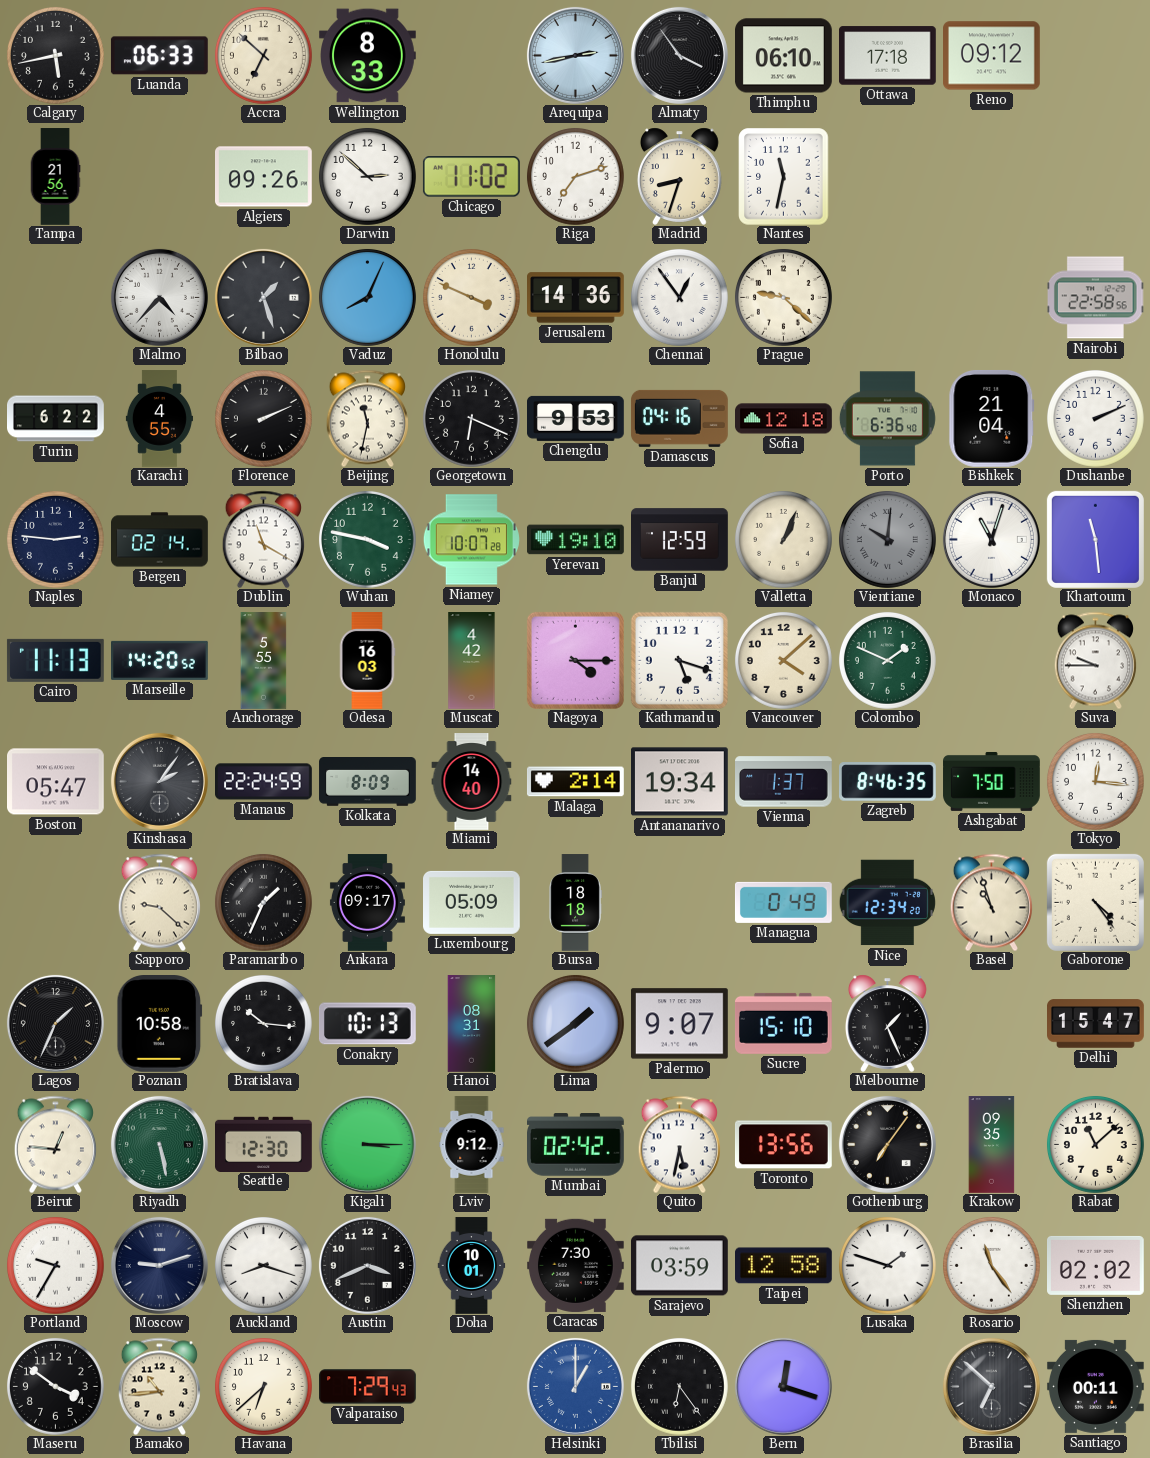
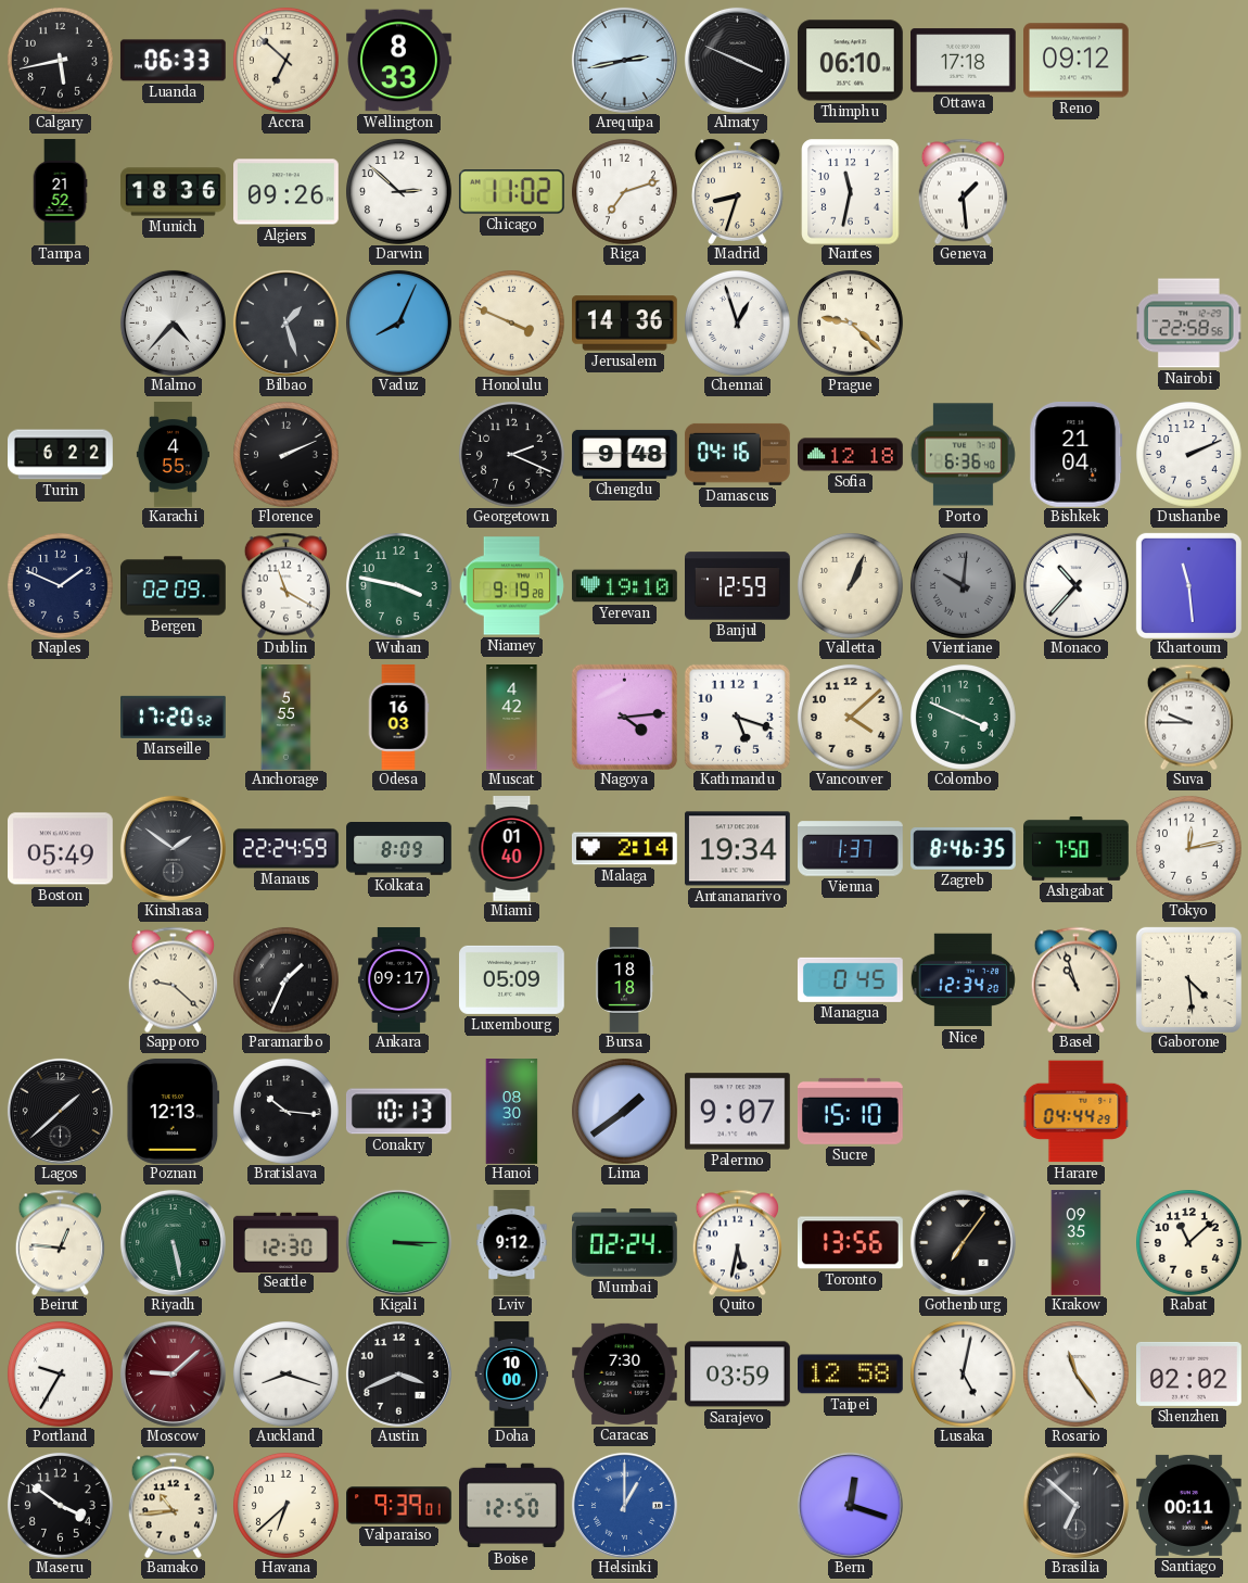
Almaty: 3:54 -> 3:49 (737, 60)
Tampa: 21:56 -> 21:52 (60, 192)
Munich: none -> 18:36 (174, 192)
Geneva: none -> 1:29 (963, 191)
Chennai: 12:54 -> 12:57 (738, 324)
Beijing: 11:32 -> none (367, 418)
Georgetown: 6:19 -> 2:19 (512, 455)
Chengdu: 9:53 -> 9:48 (625, 454)
Naples: 2:46 -> 1:49 (61, 586)
Bergen: 02:14 -> 02:09 (174, 586)
Niamey: 10:07 -> 9:19 (511, 586)
Monaco: 11:03 -> 10:37 (1075, 585)
Cairo: 11:13 -> none (55, 660)
Marseille: 14:20 -> 17:20 (174, 717)
Nagoya: 4:15 -> 4:14 (624, 717)
Colombo: 1:49 -> 3:49 (964, 718)
Boston: 05:47 -> 05:49 (61, 849)
Kinshasa: 2:06 -> 1:51 (173, 848)
Miami: 14:40 -> 01:40 (512, 849)
Tokyo: 12:16 -> 12:13 (1189, 849)
Managua: 0:49 -> 0:45 (850, 979)
Gaborone: 4:24 -> 4:29 (1188, 979)
Lagos: 1:34 -> 1:38 (60, 1111)
Poznan: 10:58 -> 12:13 (174, 1112)
Hanoi: 08:31 -> 08:30 (512, 1112)
Melbourne: 1:26 -> none (887, 1023)
Harare: none -> 04:44 (1075, 1112)
Delhi: 15:47 -> none (1096, 1024)
Mumbai: 02:42 -> 02:24 (625, 1243)
Moscow: 9:12 -> 9:08 (173, 1373)
Moscow dial: navy -> burgundy (173, 1373)
Doha: 10:01 -> 10:00 (512, 1375)
Lusaka: 1:48 -> 5:02 (964, 1375)
Valparaiso: 7:29 -> 9:39 (399, 1506)
Boise: none -> 12:50 (512, 1506)
Tbilisi: 6:24 -> none (680, 1387)
